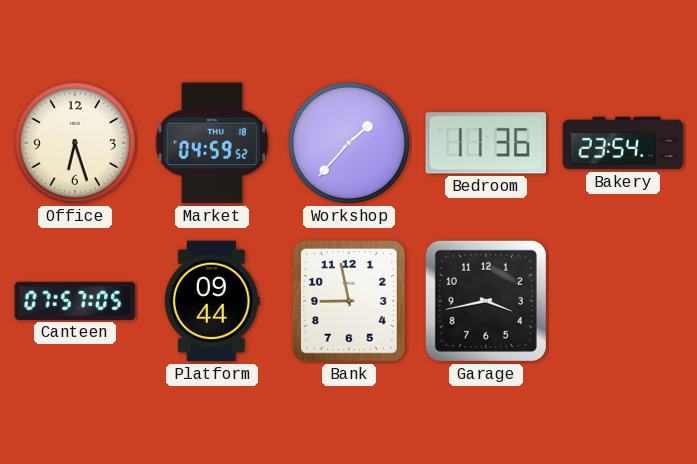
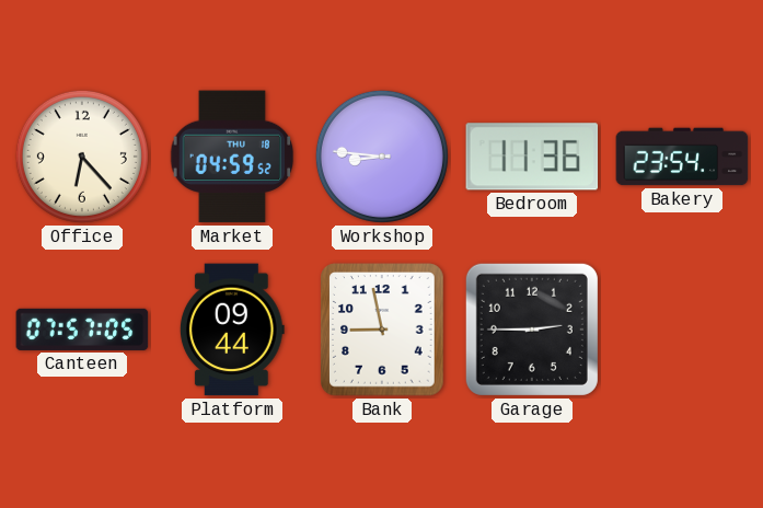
Office: 6:27 -> 6:23 (82, 157)
Workshop: 1:37 -> 8:46 (382, 157)
Garage: 3:43 -> 2:45 (532, 330)
